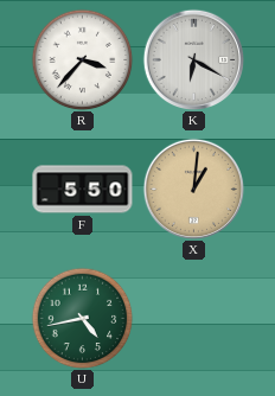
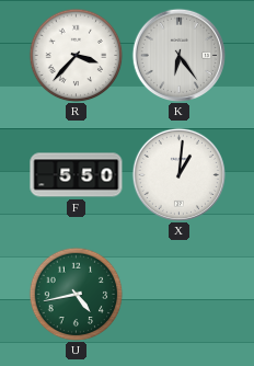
K: 6:20 -> 6:24 (178, 55)
X dial: champagne -> white (178, 174)
